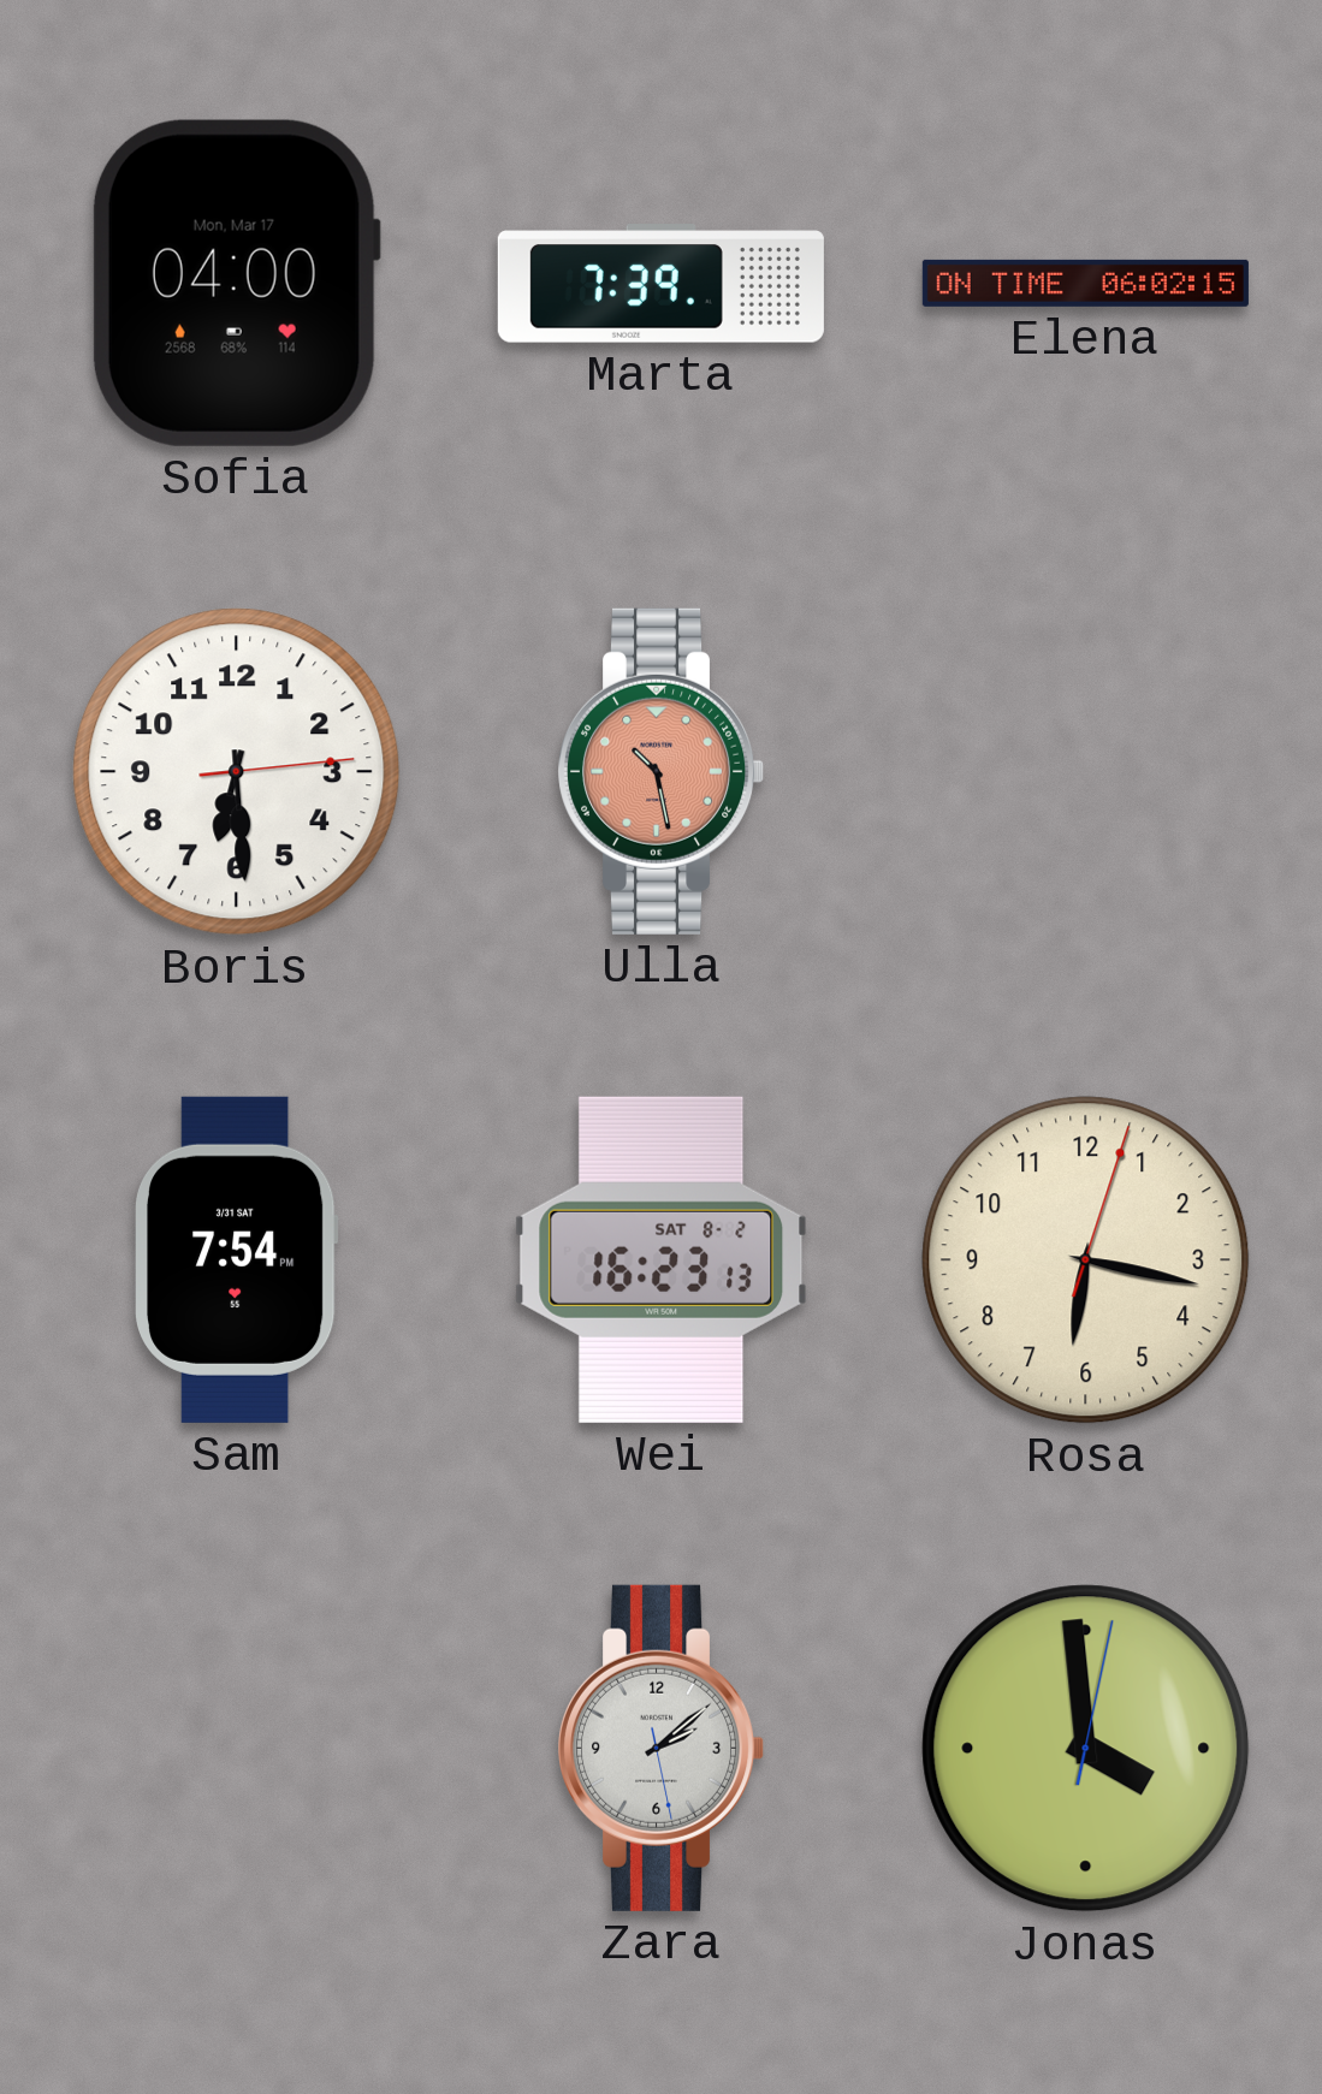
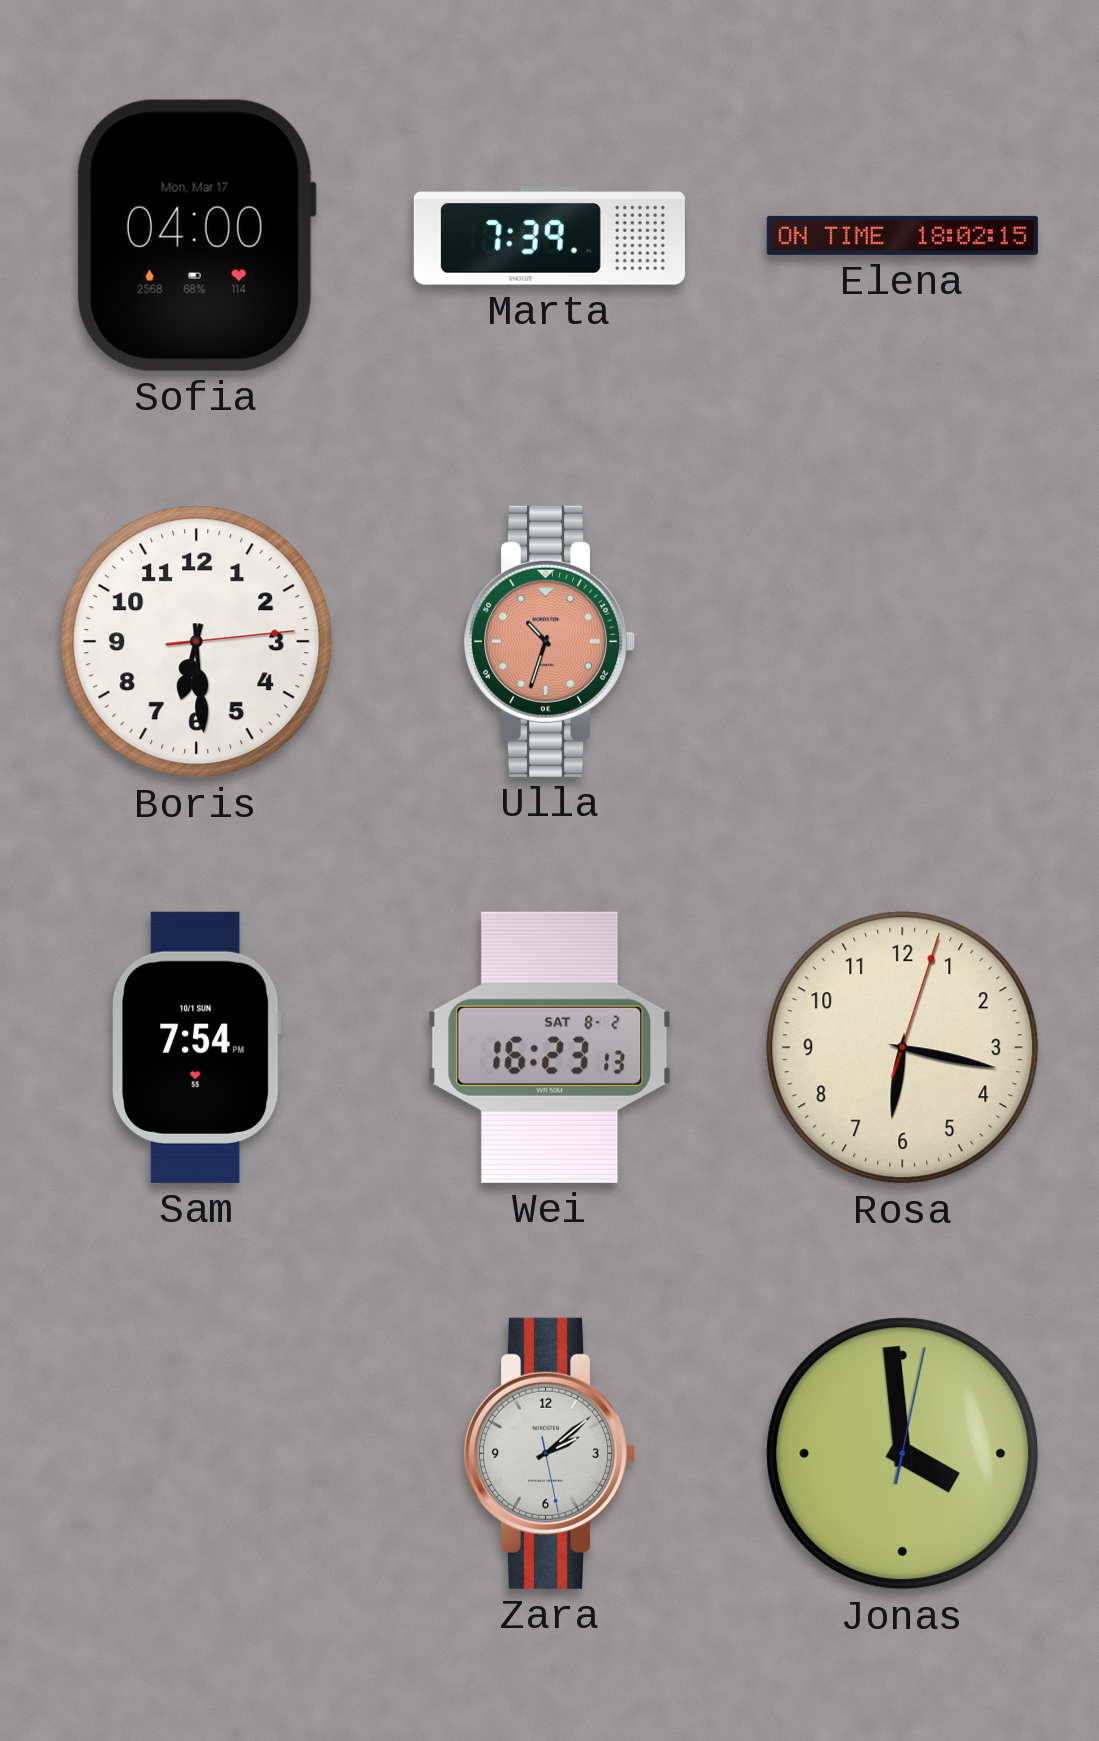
Elena: 06:02 -> 18:02 (902, 235)
Ulla: 10:28 -> 10:33 (550, 641)
Sam date: 3/31 SAT -> 10/1 SUN (197, 1047)
